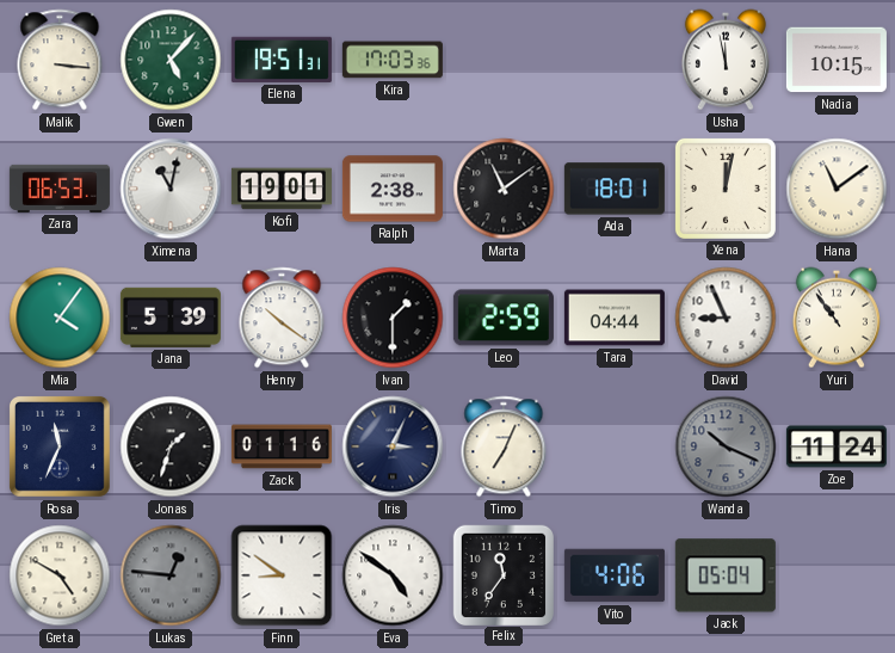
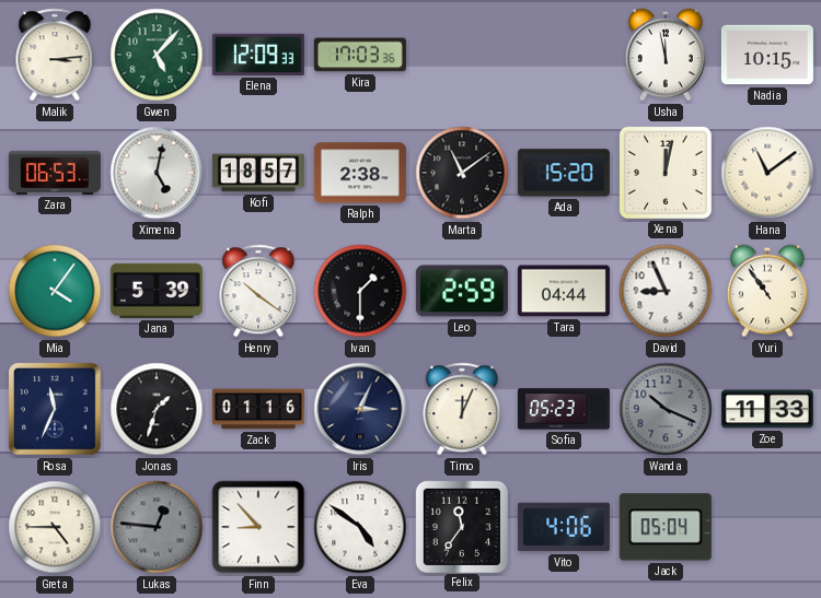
Malik: 3:16 -> 3:14 (55, 55)
Elena: 19:51 -> 12:09 (258, 55)
Ximena: 11:02 -> 5:02 (157, 173)
Kofi: 19:01 -> 18:57 (258, 173)
Ada: 18:01 -> 15:20 (564, 173)
Timo: 7:04 -> 12:04 (462, 409)
Sofia: none -> 05:23 (564, 409)
Zoe: 11:24 -> 11:33 (767, 409)
Greta: 4:50 -> 4:45 (55, 527)
Finn: 8:51 -> 8:53 (258, 527)
